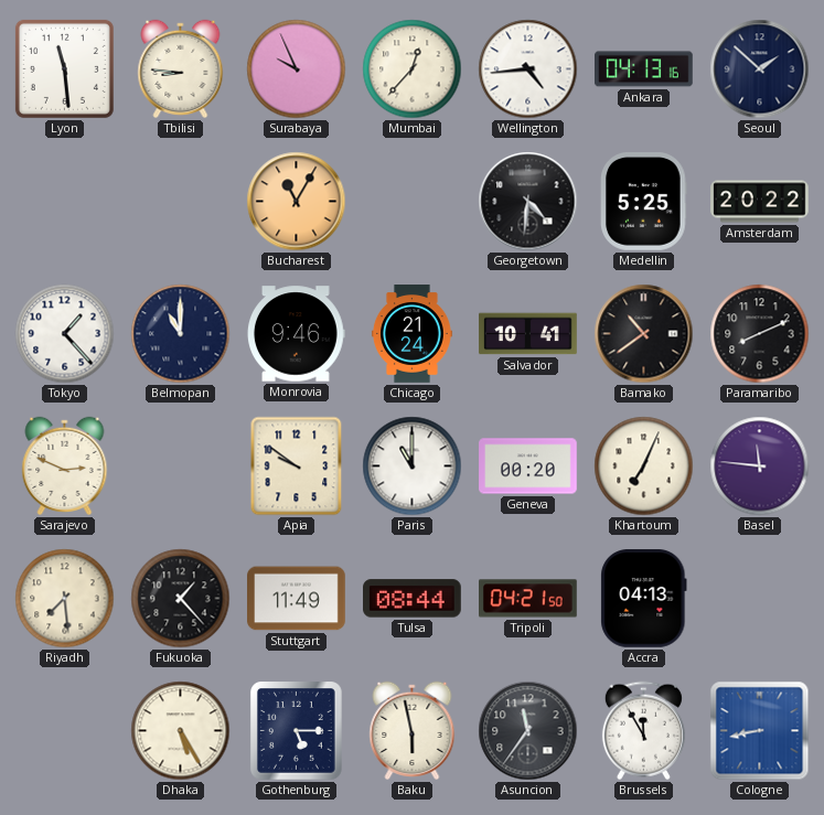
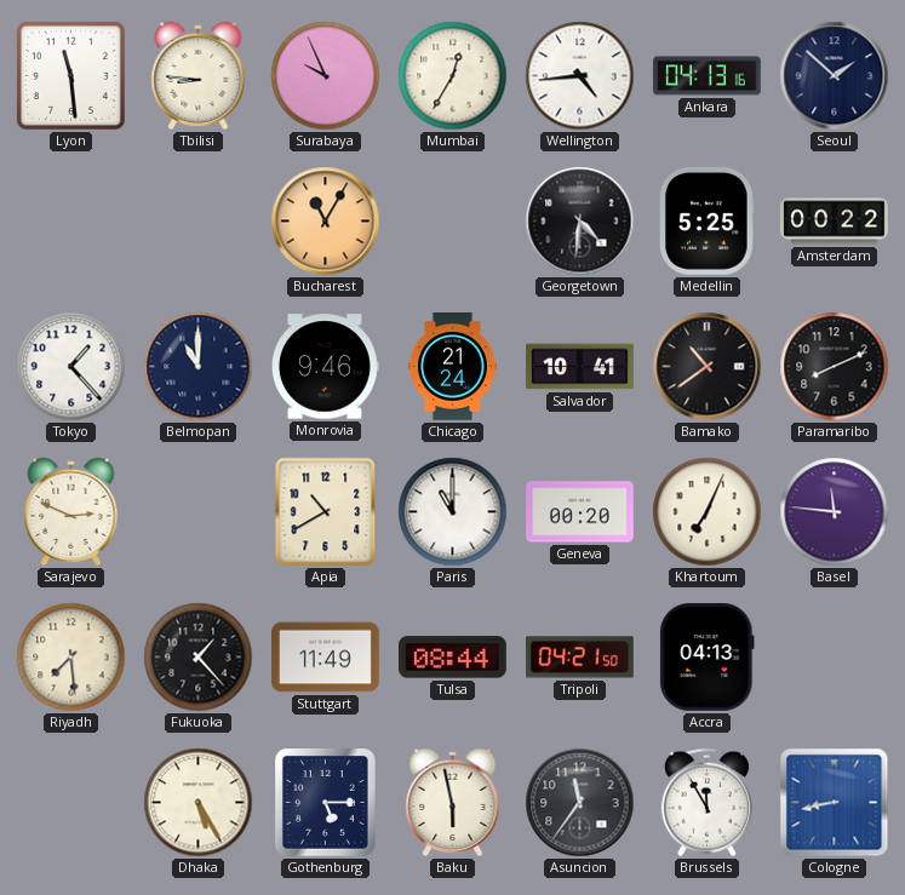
Mumbai: 12:37 -> 12:35 (453, 76)
Amsterdam: 20:22 -> 00:22 (835, 222)
Apia: 9:51 -> 10:40 (326, 512)
